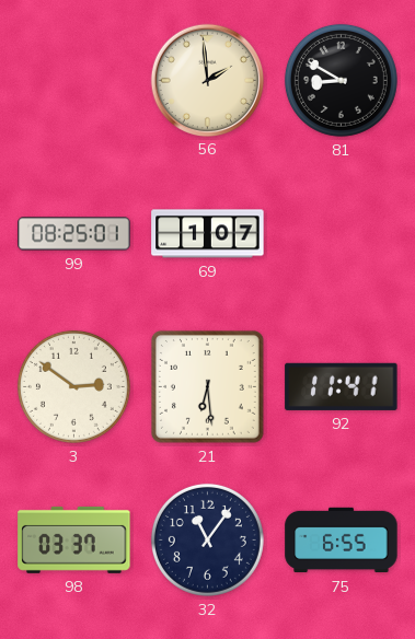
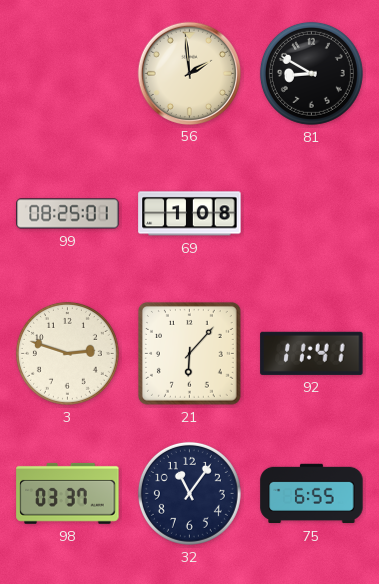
69: 1:07 -> 1:08 (190, 214)
3: 2:51 -> 2:48 (67, 353)
21: 6:29 -> 6:07 (189, 354)
